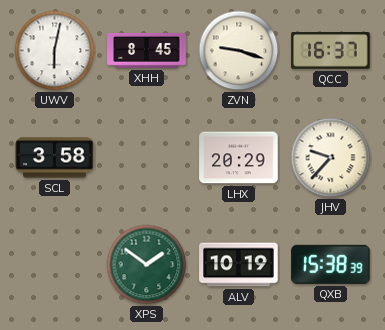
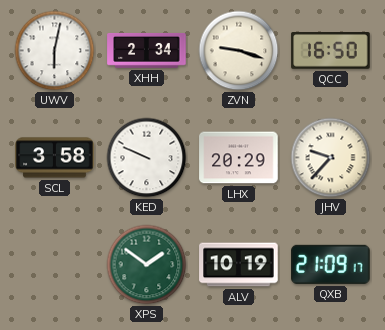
XHH: 8:45 -> 2:34 (147, 50)
QCC: 16:37 -> 16:50 (331, 51)
KED: none -> 9:49 (147, 158)
QXB: 15:38 -> 21:09 (331, 264)
